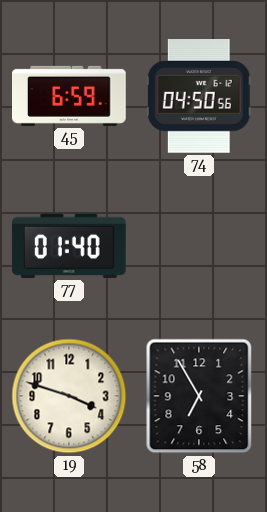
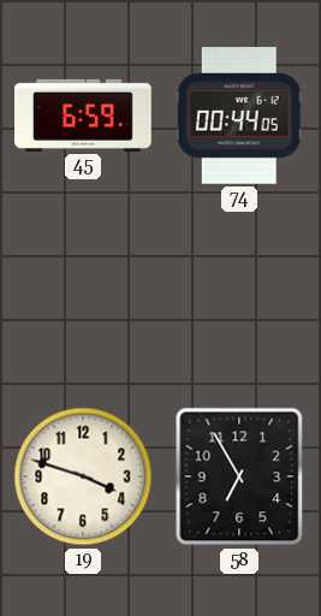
74: 04:50 -> 00:44 (239, 117)
77: 01:40 -> none (69, 246)
